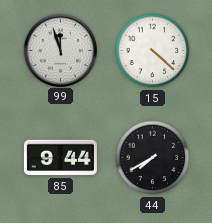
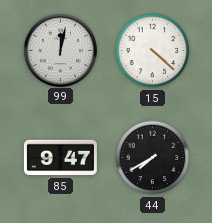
99: 11:57 -> 12:02 (60, 50)
85: 9:44 -> 9:47 (60, 158)
